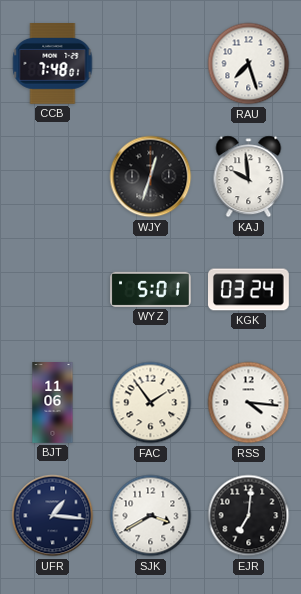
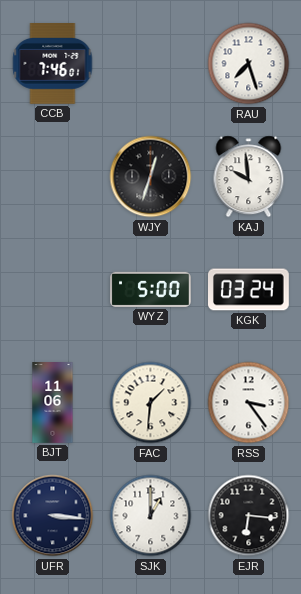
CCB: 7:48 -> 7:46 (53, 64)
WYZ: 5:01 -> 5:00 (151, 289)
FAC: 1:54 -> 1:31 (151, 403)
RSS: 4:16 -> 3:24 (249, 403)
UFR: 1:16 -> 3:16 (53, 516)
SJK: 3:40 -> 1:00 (151, 516)
EJR: 7:01 -> 6:16 (249, 516)
